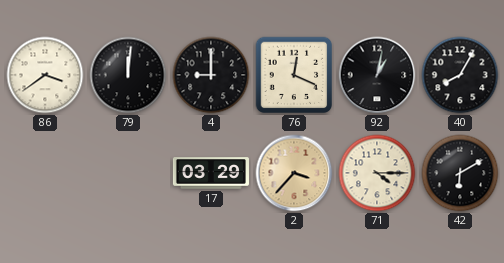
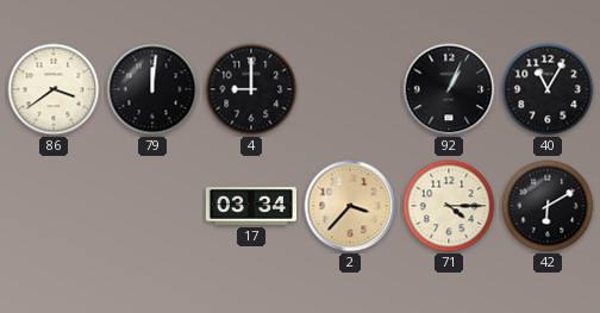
76: 12:19 -> none (294, 75)
92: 1:02 -> 1:04 (449, 89)
40: 8:05 -> 11:05 (548, 89)
17: 03:29 -> 03:34 (251, 206)
